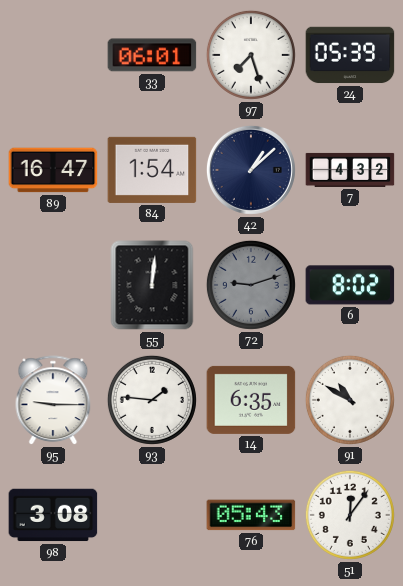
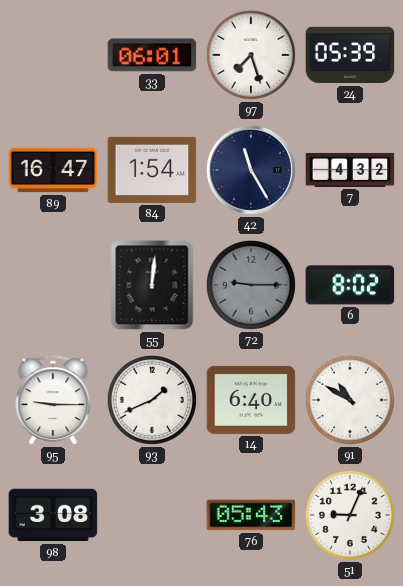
42: 1:08 -> 11:25 (251, 170)
72: 9:12 -> 9:15 (251, 285)
93: 1:46 -> 1:41 (152, 400)
14: 6:35 -> 6:40 (251, 400)
51: 12:06 -> 9:04 (350, 515)
